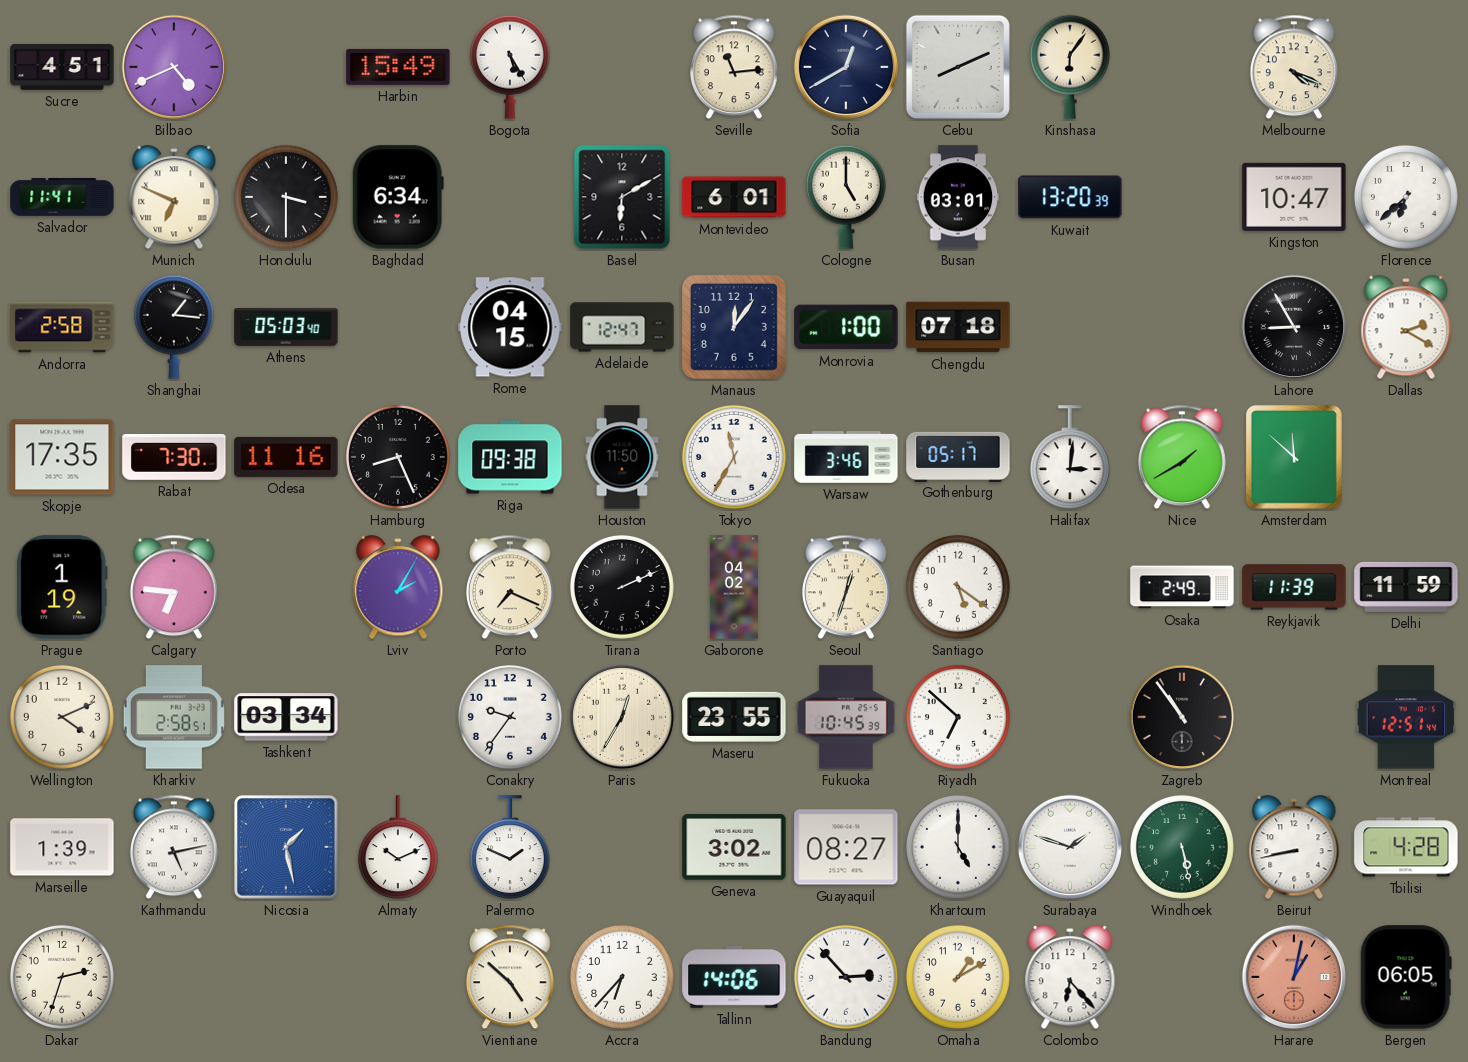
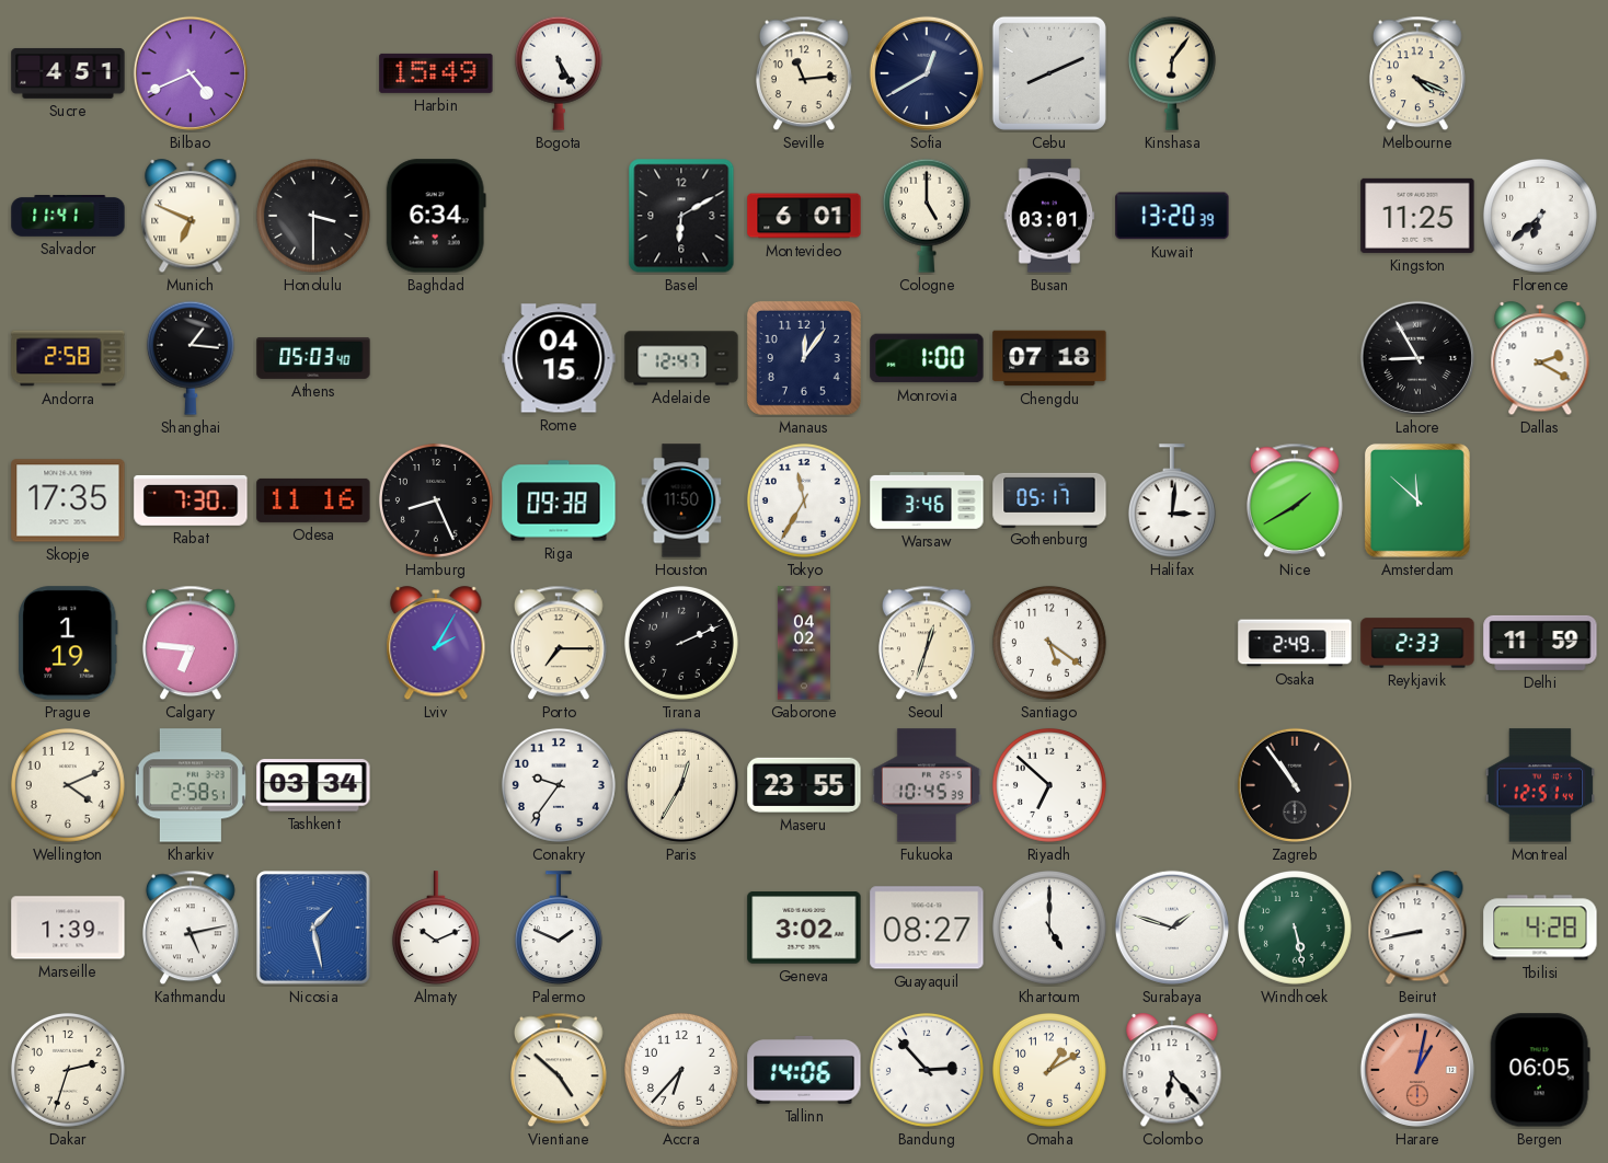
Kingston: 10:47 -> 11:25 (1417, 216)
Porto: 7:19 -> 7:15 (559, 643)
Reykjavik: 11:39 -> 2:33 (1417, 643)
